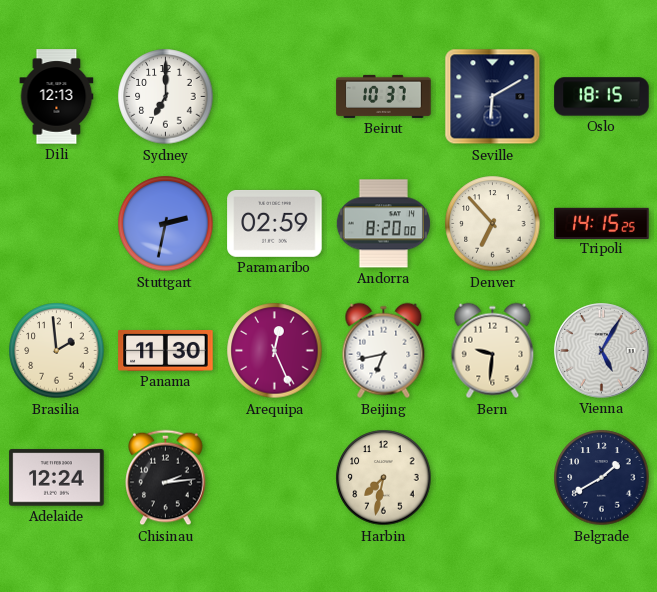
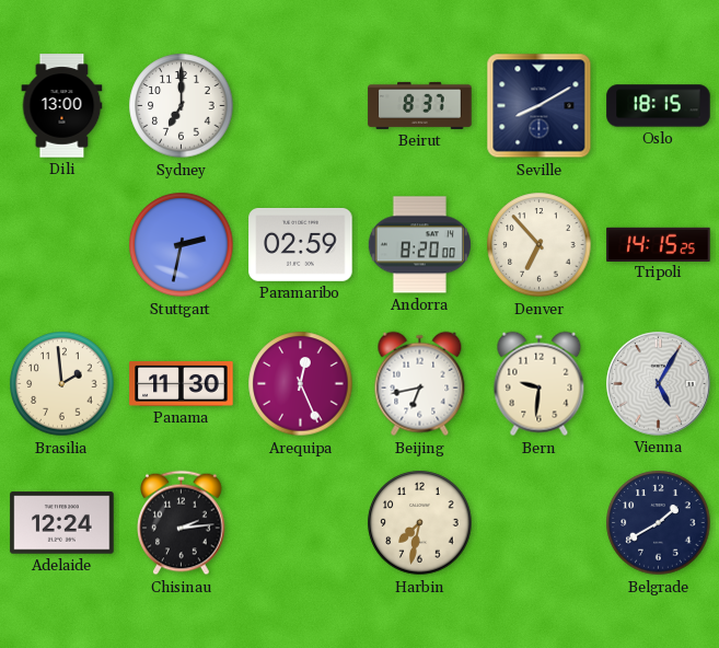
Dili: 12:13 -> 13:00 (62, 106)
Beirut: 10:37 -> 8:37 (420, 105)
Seville: 6:10 -> 8:10 (540, 106)
